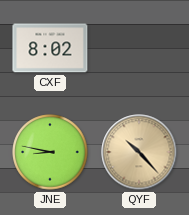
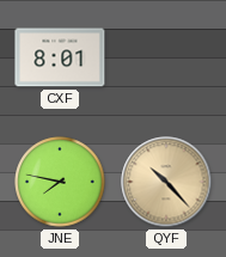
CXF: 8:02 -> 8:01 (60, 57)
JNE: 8:47 -> 7:47 (60, 182)
